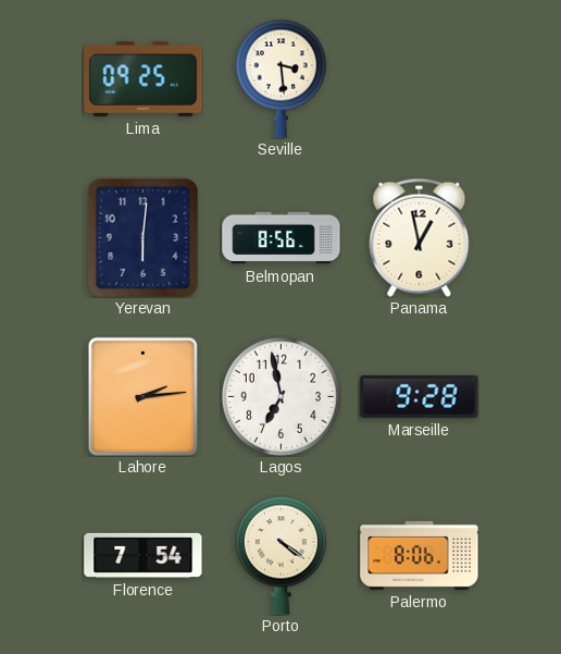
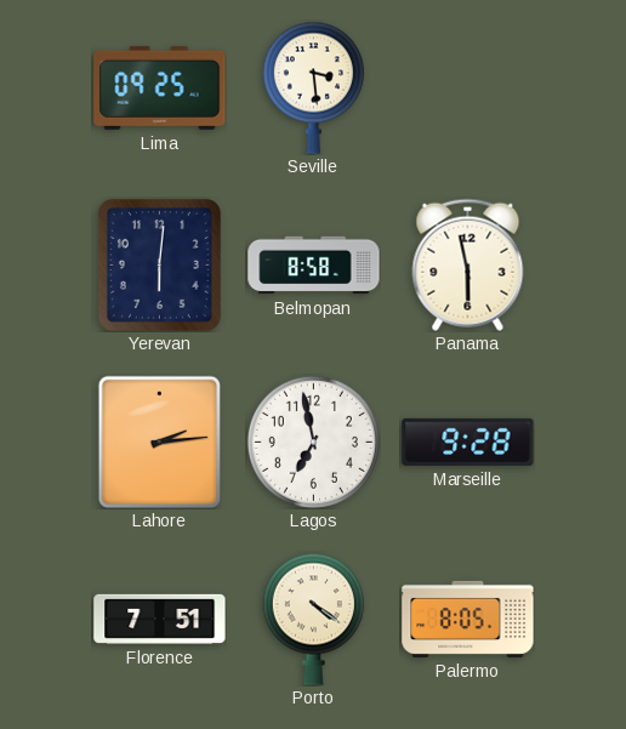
Belmopan: 8:56 -> 8:58 (314, 266)
Panama: 12:58 -> 5:58 (468, 264)
Florence: 7:54 -> 7:51 (160, 619)
Palermo: 8:06 -> 8:05 (468, 619)
